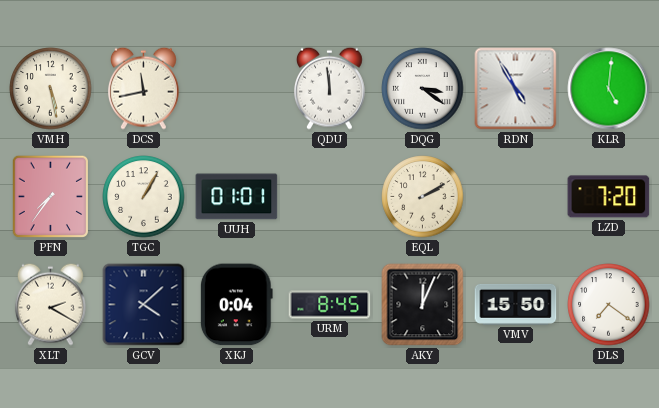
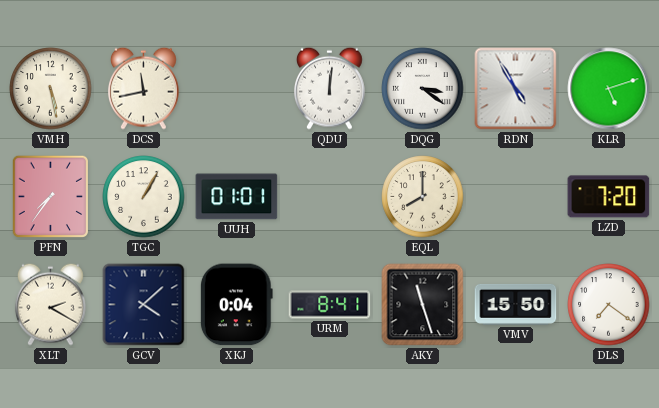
QDU: 11:59 -> 12:01 (329, 88)
KLR: 5:01 -> 5:12 (609, 89)
EQL: 2:10 -> 8:00 (423, 197)
URM: 8:45 -> 8:41 (330, 305)
AKY: 12:04 -> 11:27 (423, 305)
